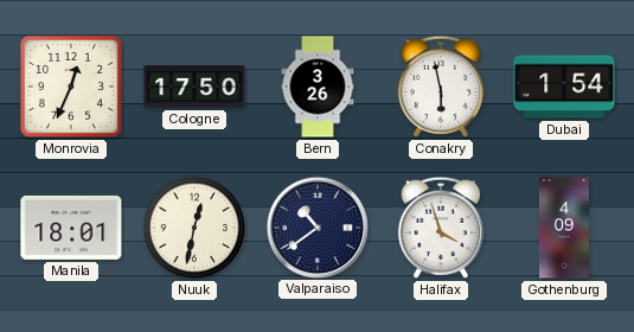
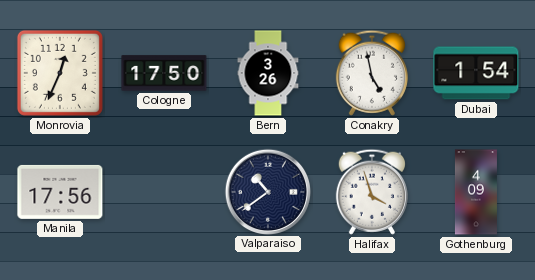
Conakry: 5:58 -> 4:58 (372, 73)
Manila: 18:01 -> 17:56 (60, 192)
Nuuk: 12:32 -> none (194, 228)
